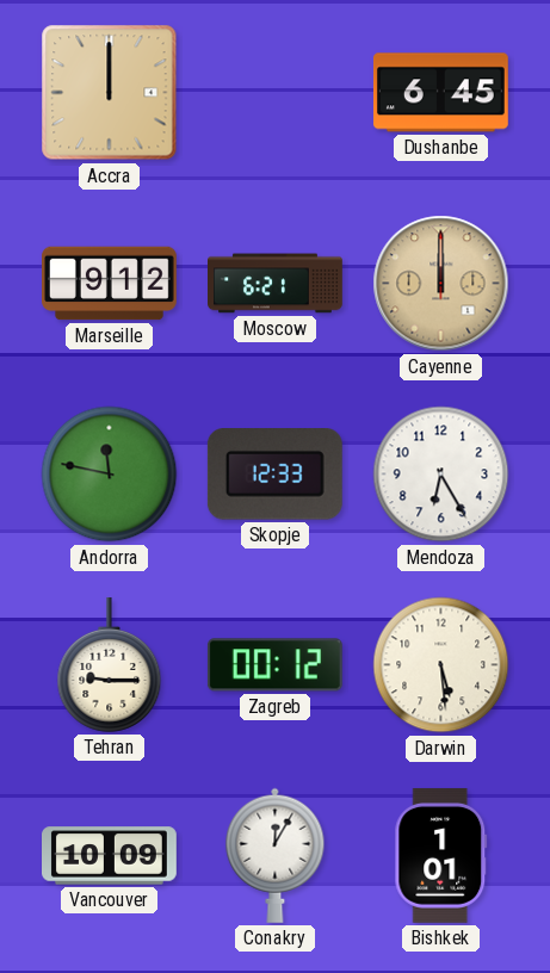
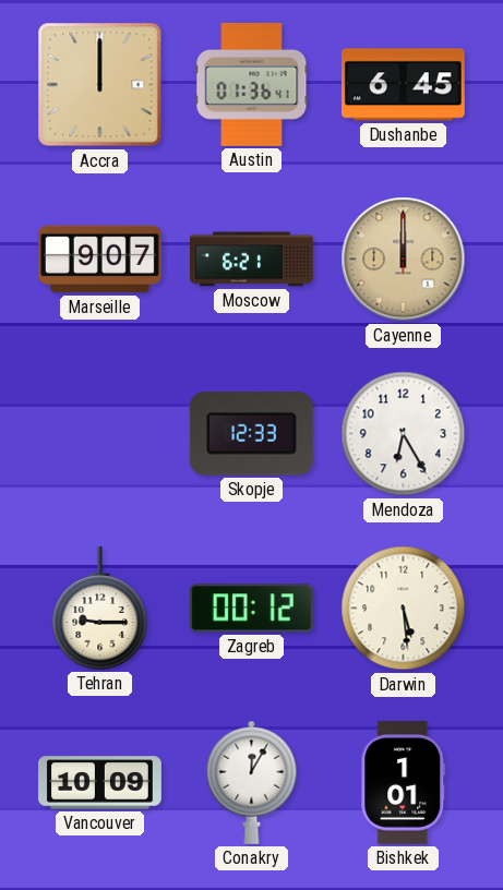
Austin: none -> 01:36 (252, 84)
Marseille: 9:12 -> 9:07 (100, 260)
Andorra: 11:47 -> none (110, 475)
